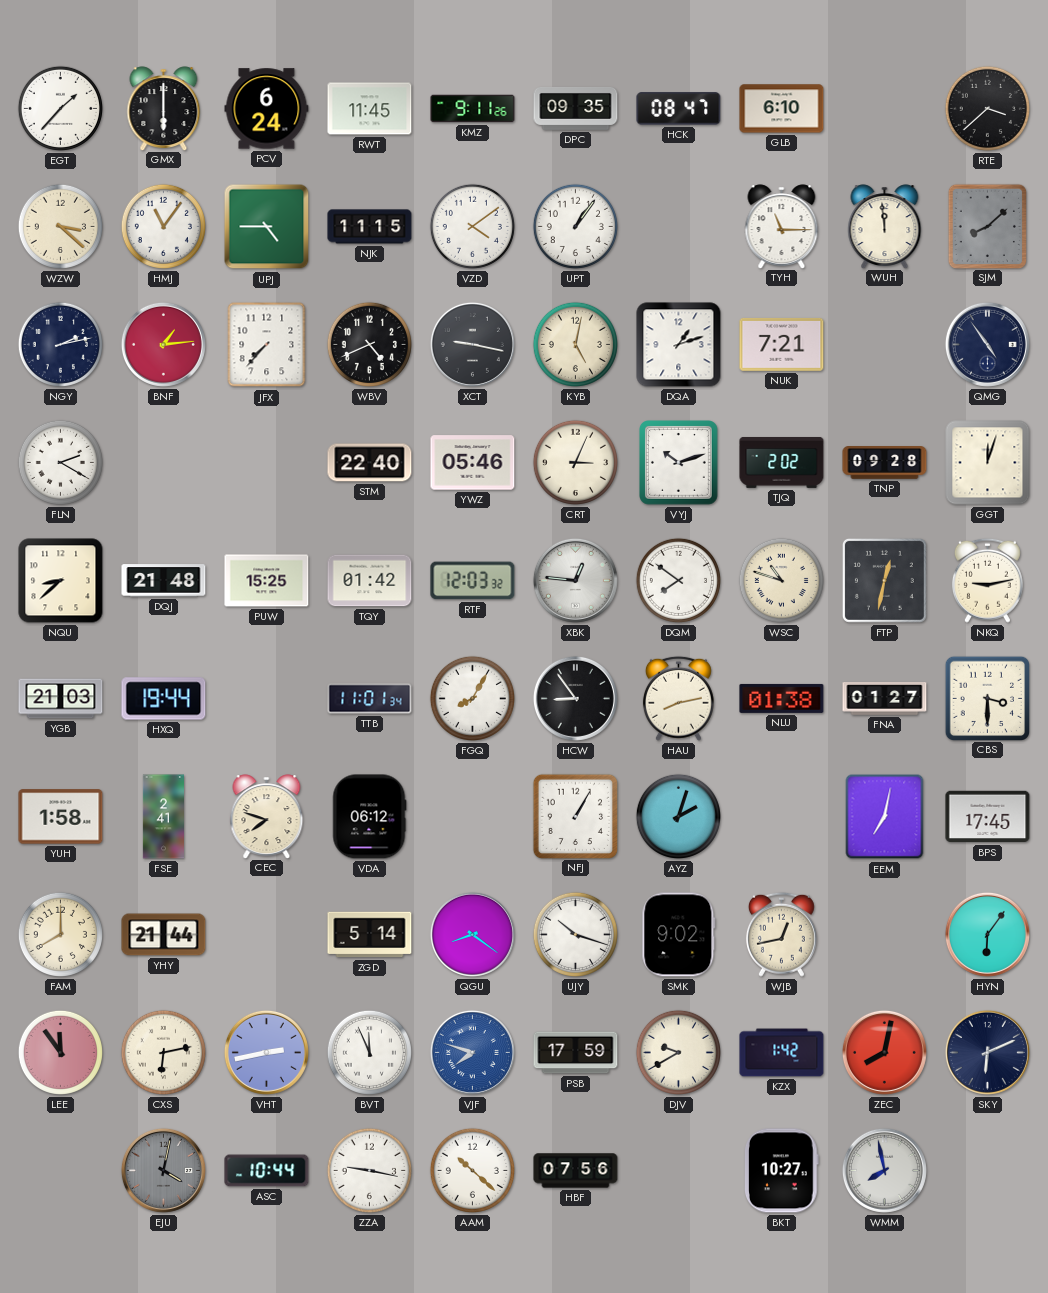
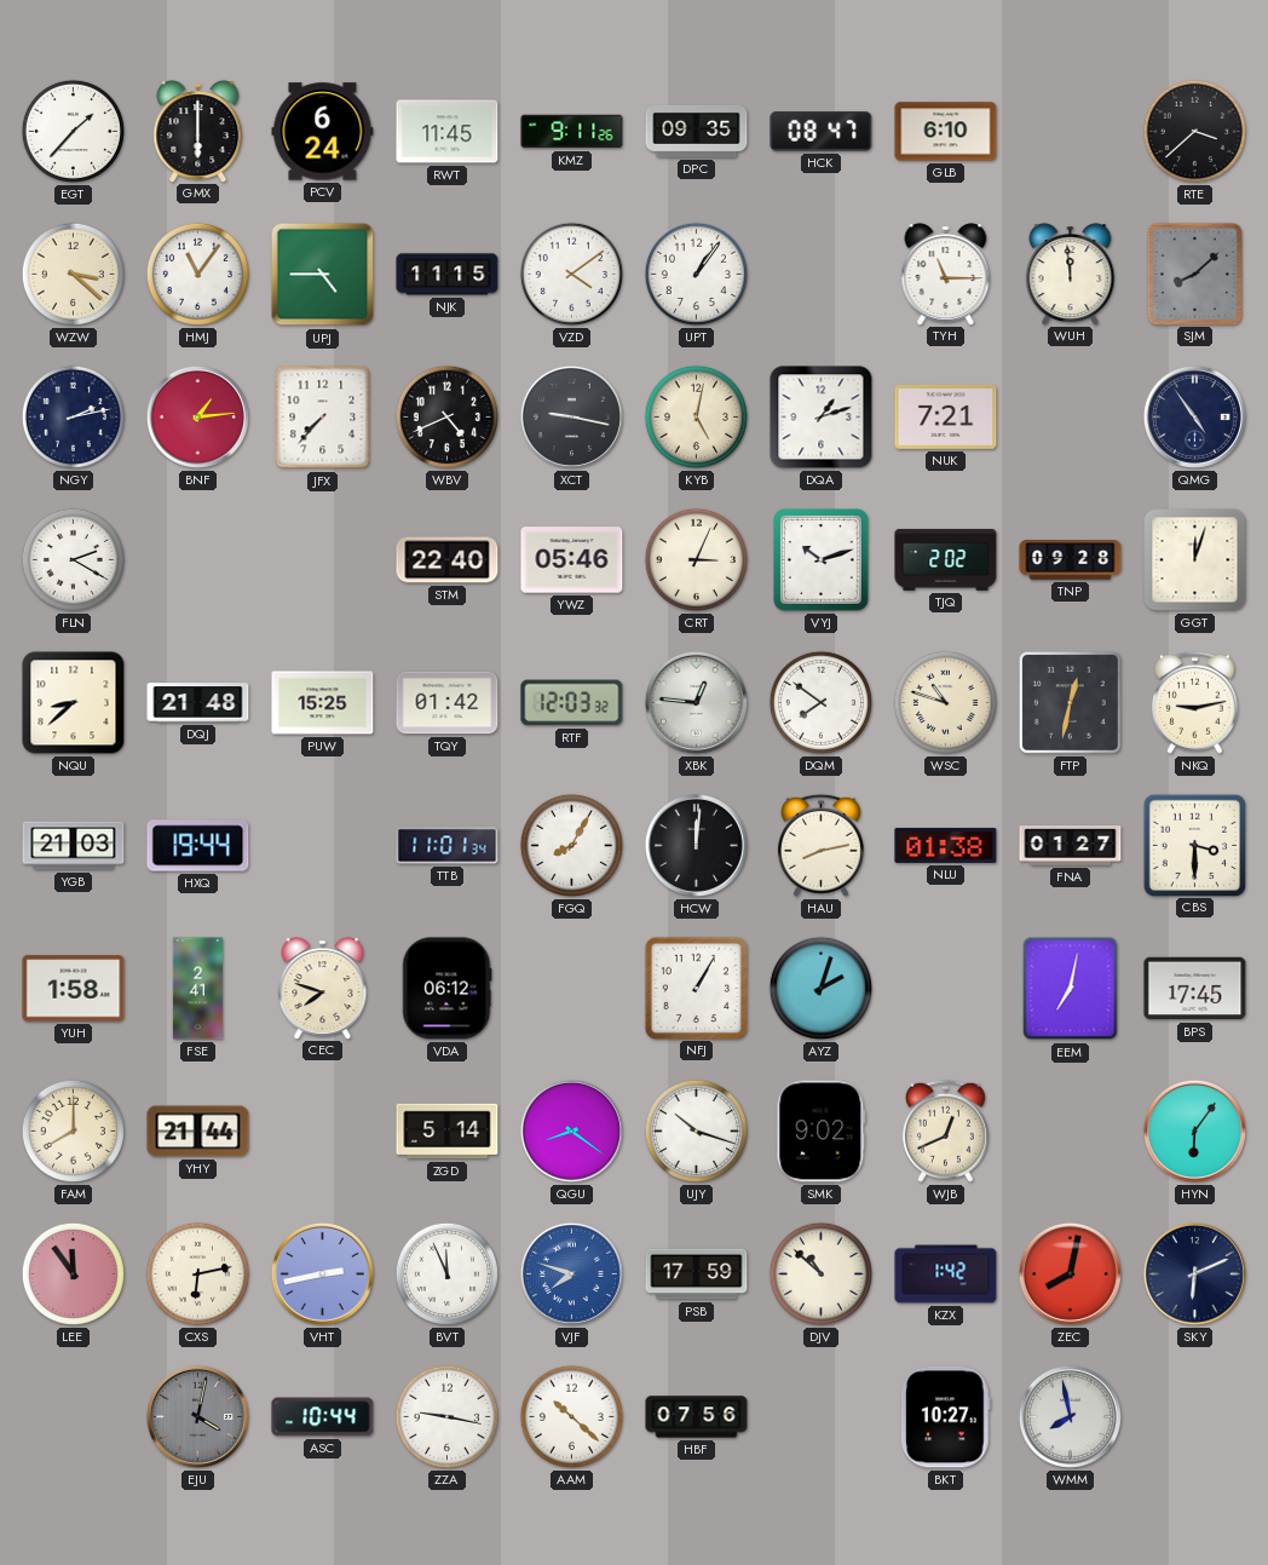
HCW: 8:54 -> 12:01 (696, 845)
WJB: 12:43 -> 12:41 (945, 1130)
DJV: 9:40 -> 10:52 (820, 1273)
